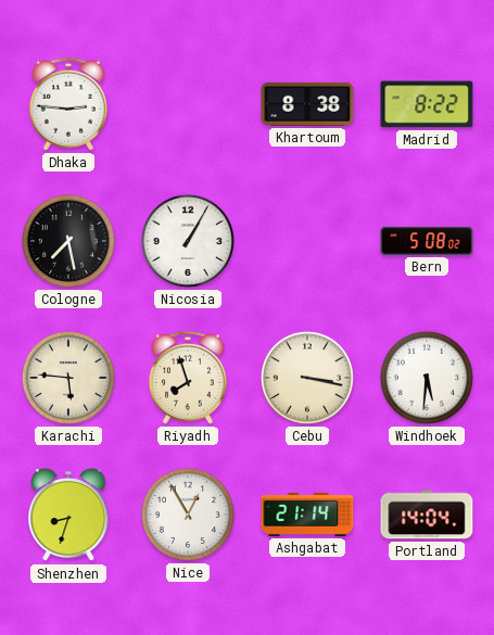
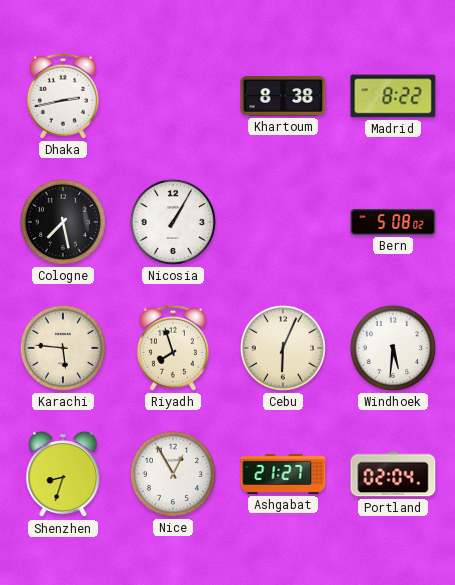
Dhaka: 2:46 -> 2:43 (63, 96)
Cebu: 3:17 -> 6:04 (283, 348)
Ashgabat: 21:14 -> 21:27 (283, 474)
Portland: 14:04 -> 02:04 (393, 474)
